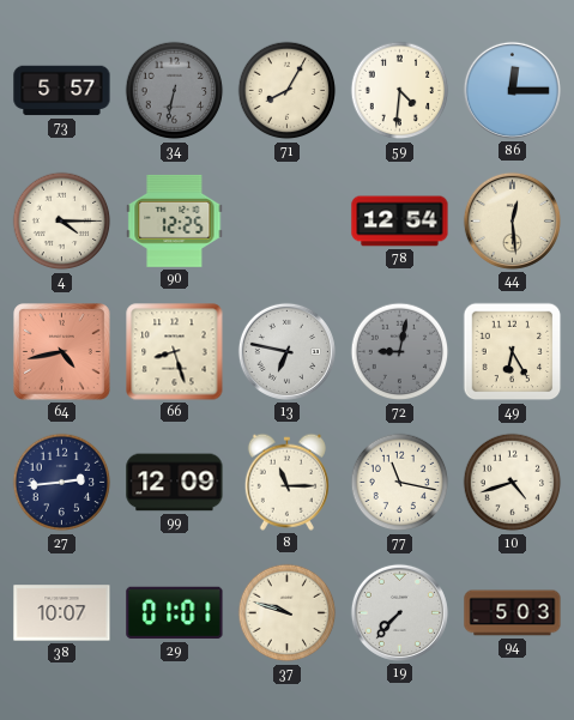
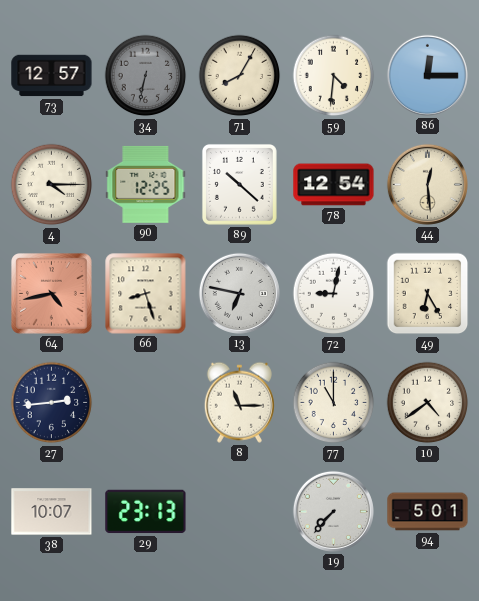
73: 5:57 -> 12:57 (52, 76)
89: none -> 10:22 (239, 185)
72 dial: grey -> white (334, 294)
99: 12:09 -> none (175, 483)
77: 11:17 -> 11:00 (334, 403)
10: 4:42 -> 4:39 (428, 403)
29: 01:01 -> 23:13 (146, 512)
37: 9:48 -> none (288, 613)
94: 5:03 -> 5:01 (428, 512)
